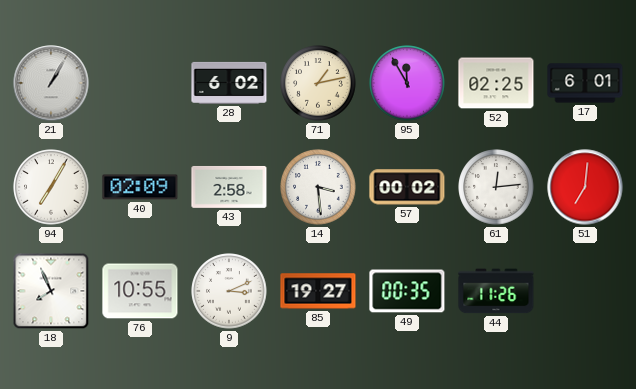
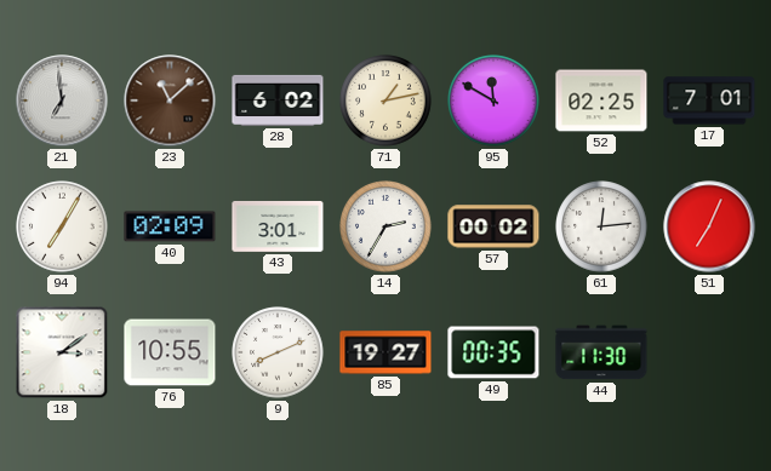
21: 1:05 -> 6:59 (62, 100)
23: none -> 11:08 (170, 100)
95: 11:55 -> 11:50 (493, 100)
17: 6:01 -> 7:01 (709, 100)
43: 2:58 -> 3:01 (278, 226)
14: 3:29 -> 2:35 (385, 226)
51: 7:01 -> 7:04 (709, 226)
18: 7:56 -> 3:09 (62, 352)
9: 3:11 -> 8:11 (278, 352)
44: 11:26 -> 11:30 (601, 352)
